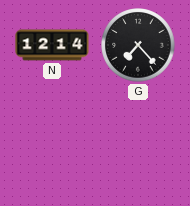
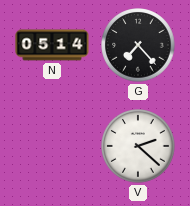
N: 12:14 -> 05:14 (52, 45)
V: none -> 2:22 (138, 146)
